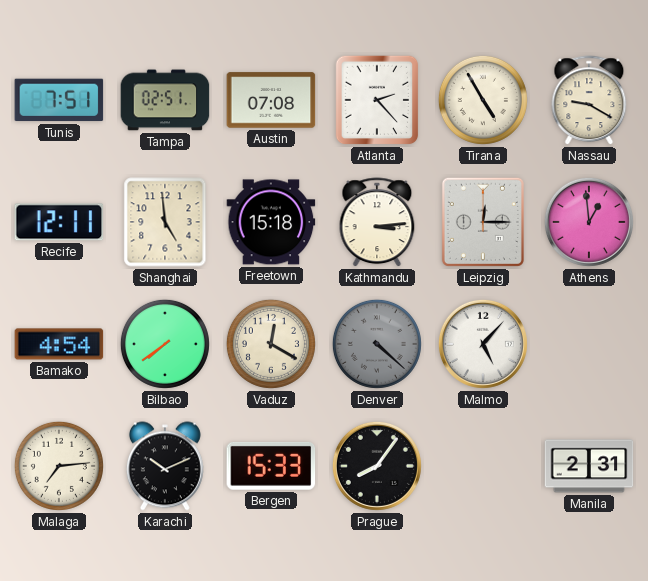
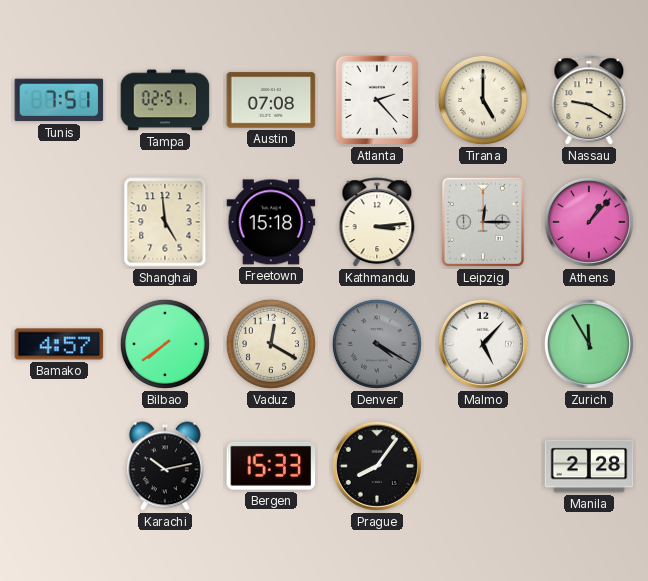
Tirana: 4:55 -> 5:00 (483, 100)
Recife: 12:11 -> none (59, 222)
Athens: 12:59 -> 1:07 (589, 222)
Bamako: 4:54 -> 4:57 (59, 344)
Denver: 4:22 -> 4:20 (377, 344)
Zurich: none -> 11:55 (589, 344)
Malaga: 7:14 -> none (59, 466)
Karachi: 10:11 -> 10:13 (165, 466)
Manila: 2:31 -> 2:28 (589, 466)
